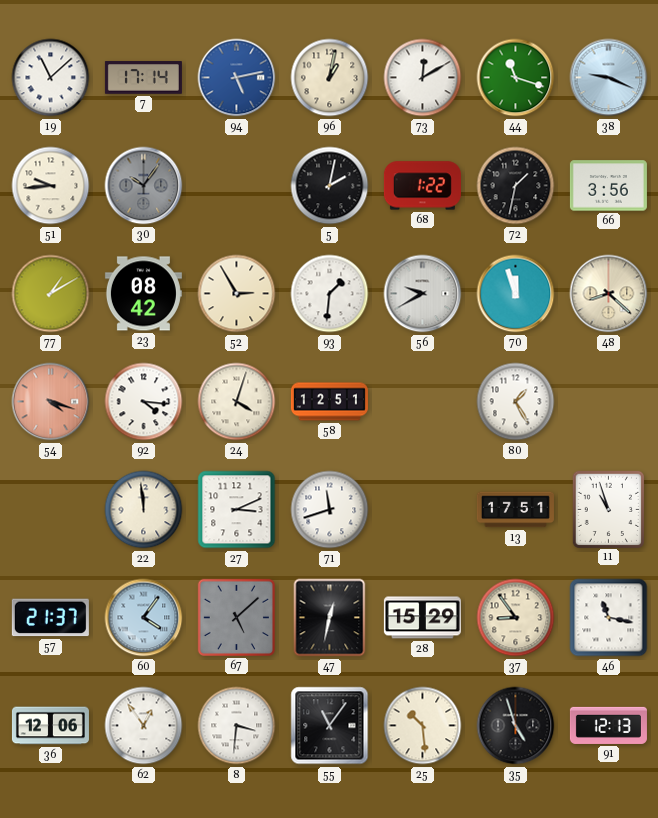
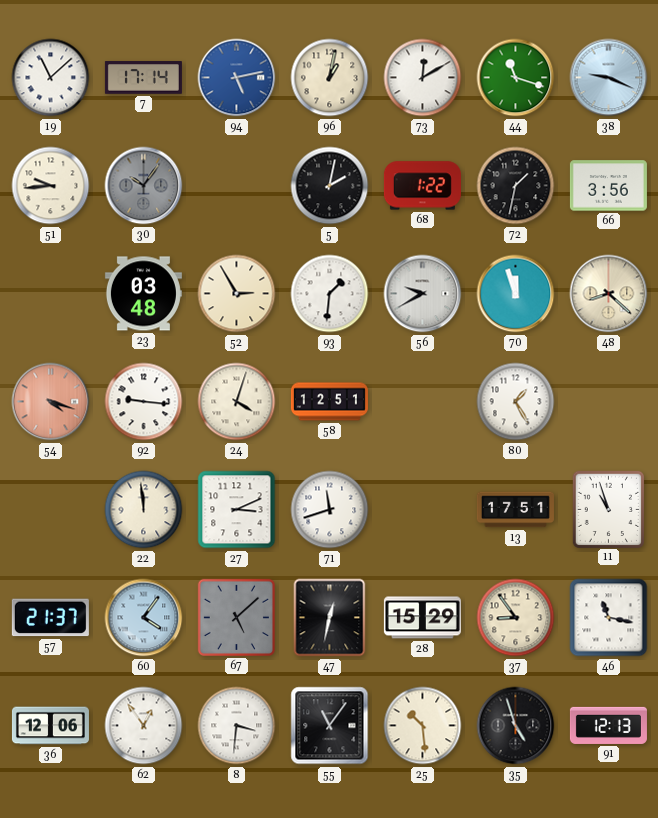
77: 1:10 -> none (51, 294)
23: 08:42 -> 03:48 (143, 294)
92: 4:16 -> 9:16 (144, 402)
